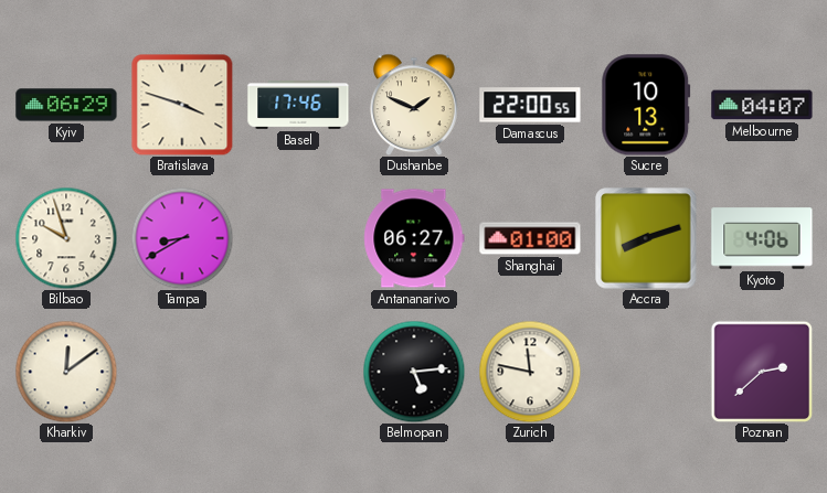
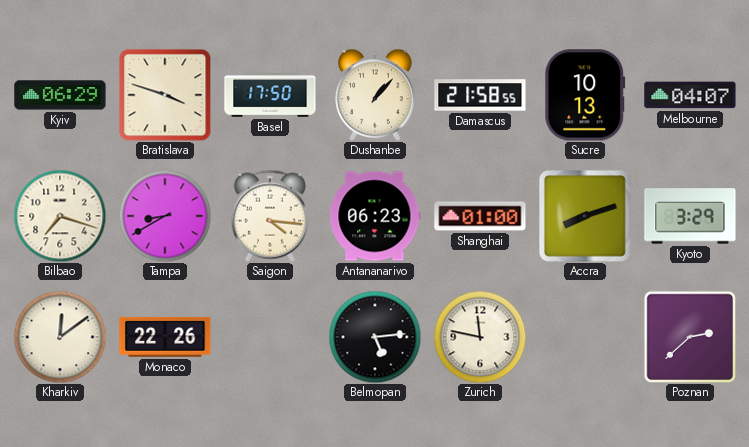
Basel: 17:46 -> 17:50 (270, 96)
Dushanbe: 1:49 -> 1:07 (375, 95)
Damascus: 22:00 -> 21:58 (480, 95)
Bilbao: 9:57 -> 7:18 (60, 216)
Saigon: none -> 4:16 (270, 216)
Antananarivo: 06:27 -> 06:23 (375, 216)
Kyoto: 4:06 -> 3:29 (690, 216)
Monaco: none -> 22:26 (165, 337)
